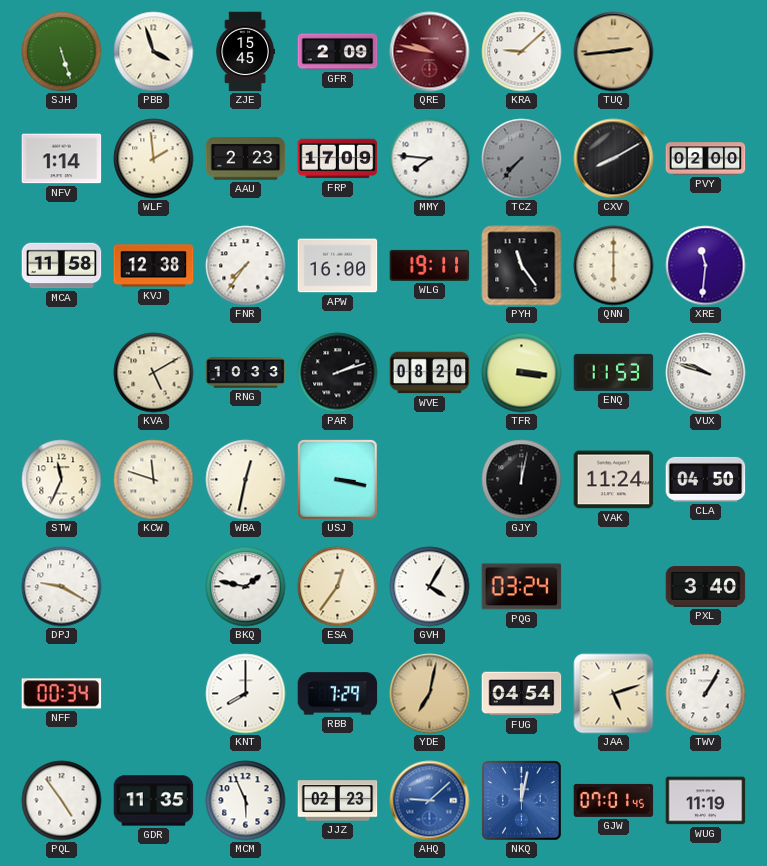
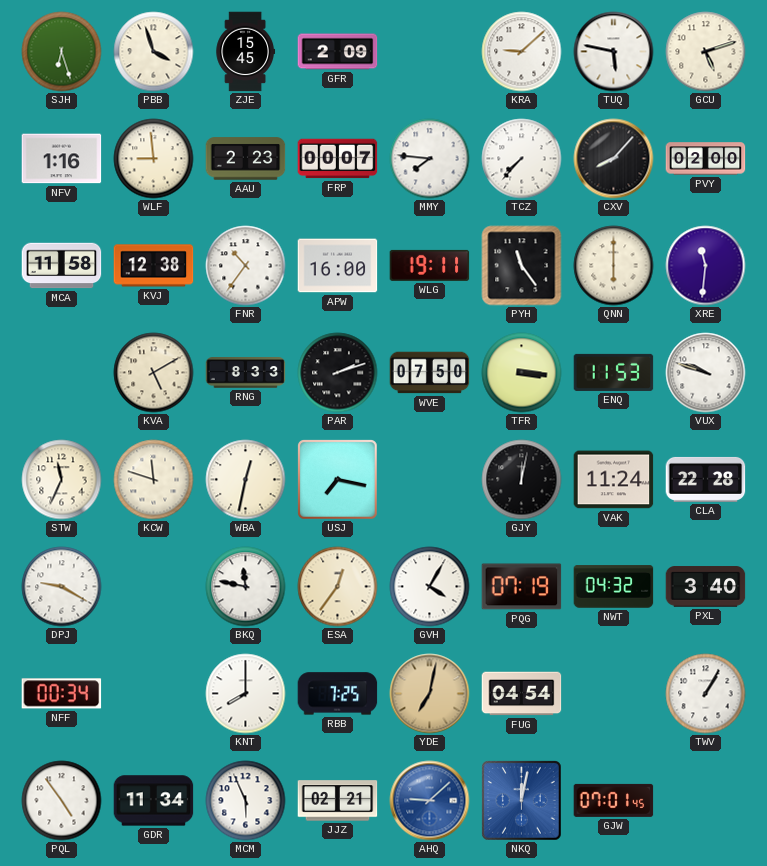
SJH: 5:27 -> 6:27 (62, 52)
QRE: 9:47 -> none (430, 52)
TUQ: 2:44 -> 5:47 (614, 52)
TUQ dial: champagne -> white (614, 52)
GCU: none -> 5:12 (706, 52)
NFV: 1:14 -> 1:16 (62, 159)
WLF: 1:59 -> 8:59 (154, 159)
FRP: 17:09 -> 00:07 (338, 159)
TCZ dial: grey -> white (522, 159)
CXV: 8:10 -> 8:07 (614, 159)
FNR: 7:36 -> 10:36 (246, 266)
RNG: 10:33 -> 8:33 (246, 373)
WVE: 08:20 -> 07:50 (430, 373)
USJ: 3:17 -> 7:17 (338, 480)
CLA: 04:50 -> 22:28 (706, 479)
BKQ: 1:47 -> 11:47 (246, 587)
PQG: 03:24 -> 07:19 (522, 587)
NWT: none -> 04:32 (614, 587)
RBB: 7:29 -> 7:25 (338, 694)
JAA: 5:12 -> none (614, 694)
GDR: 11:35 -> 11:34 (154, 801)
JJZ: 02:23 -> 02:21 (338, 801)
WUG: 11:19 -> none (706, 801)
